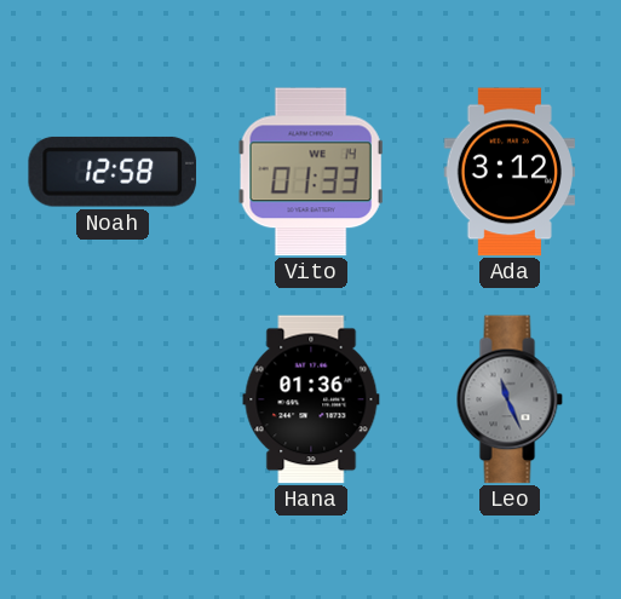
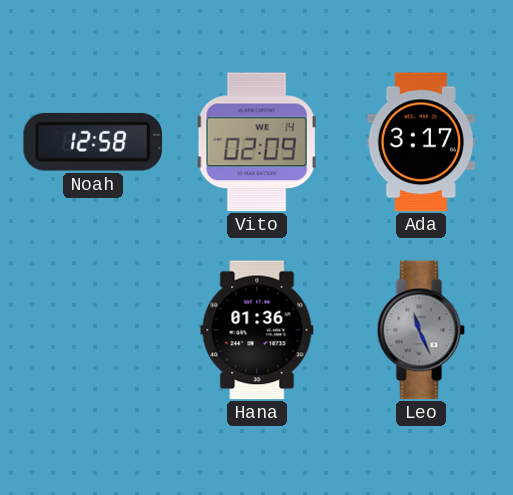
Vito: 01:33 -> 02:09 (257, 142)
Ada: 3:12 -> 3:17 (420, 142)
